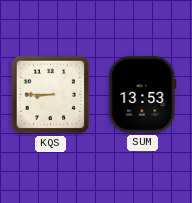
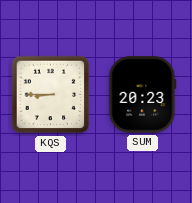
SUM: 13:53 -> 20:23 (143, 95)
